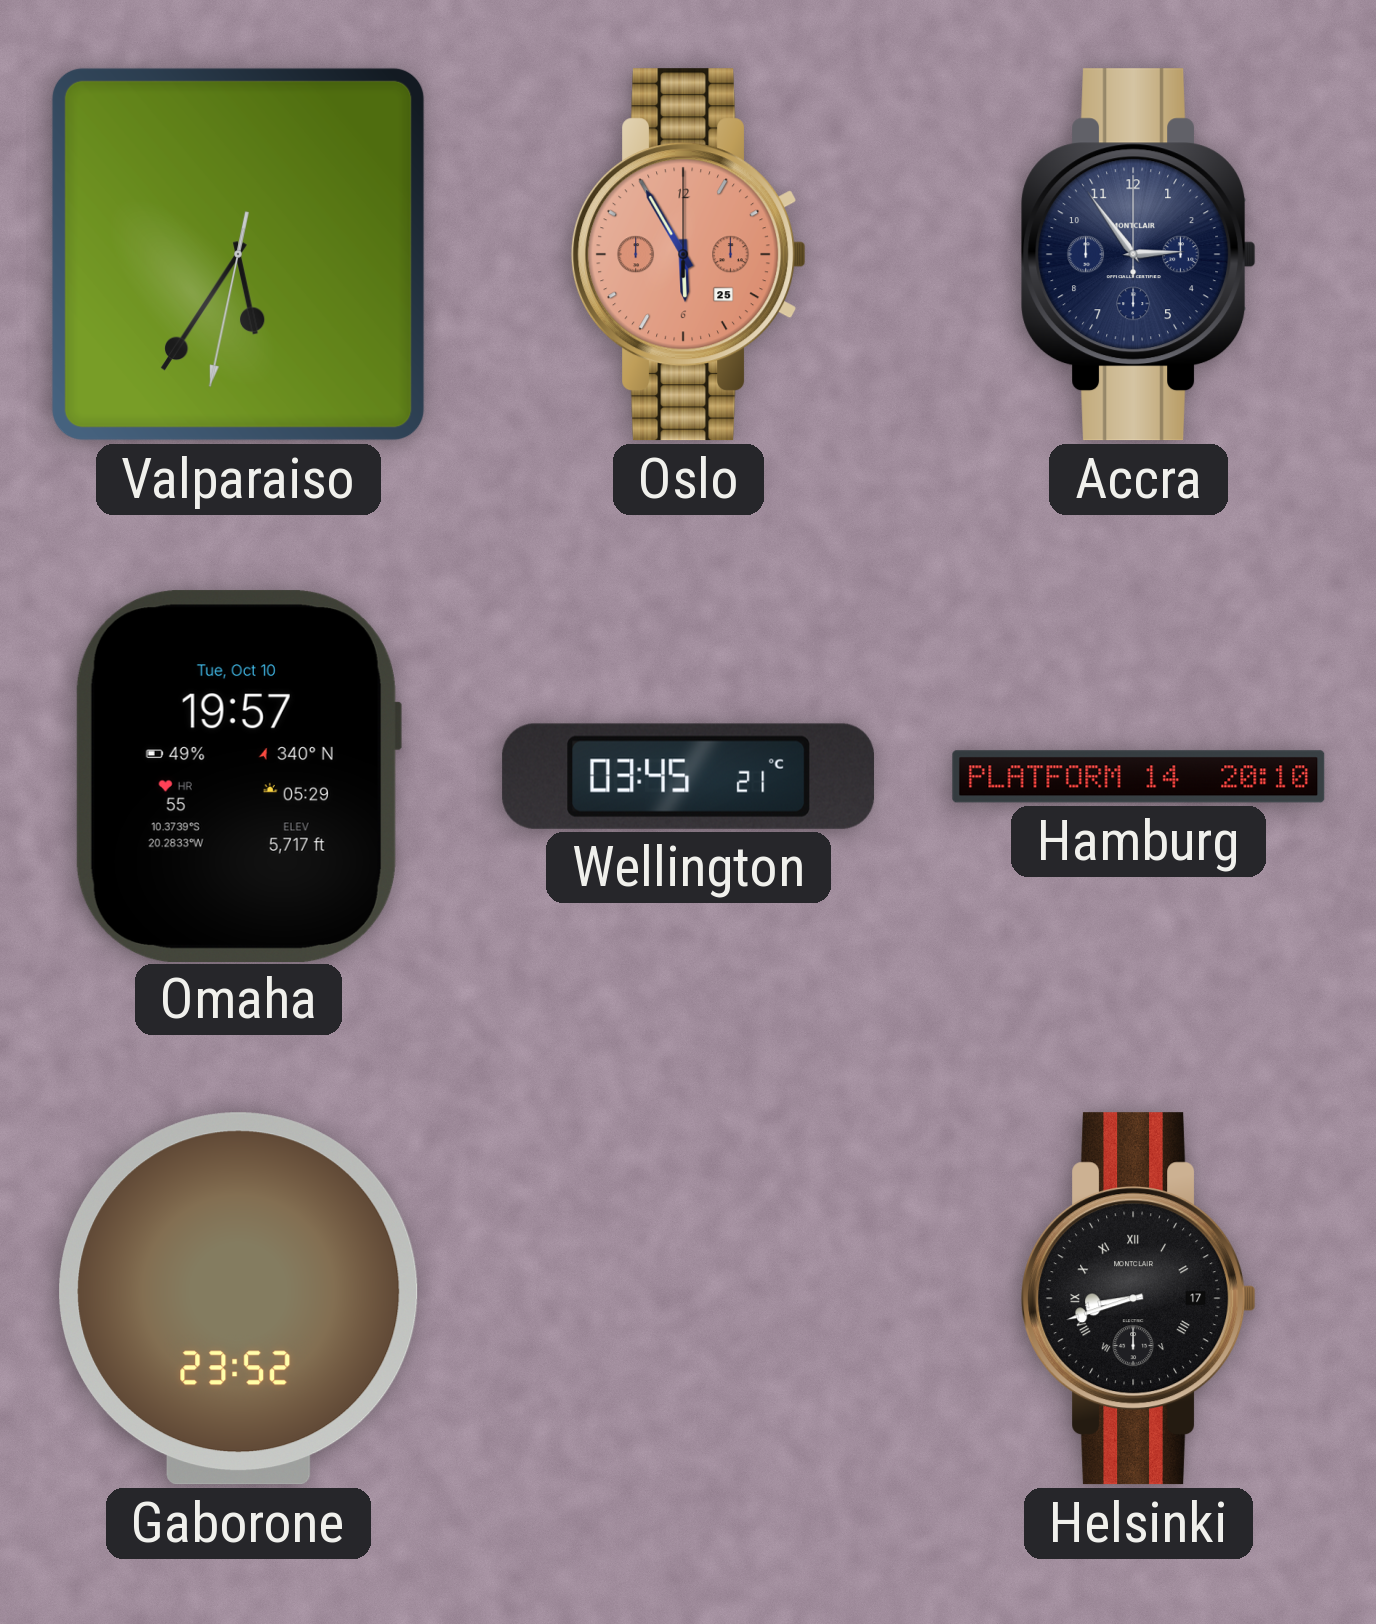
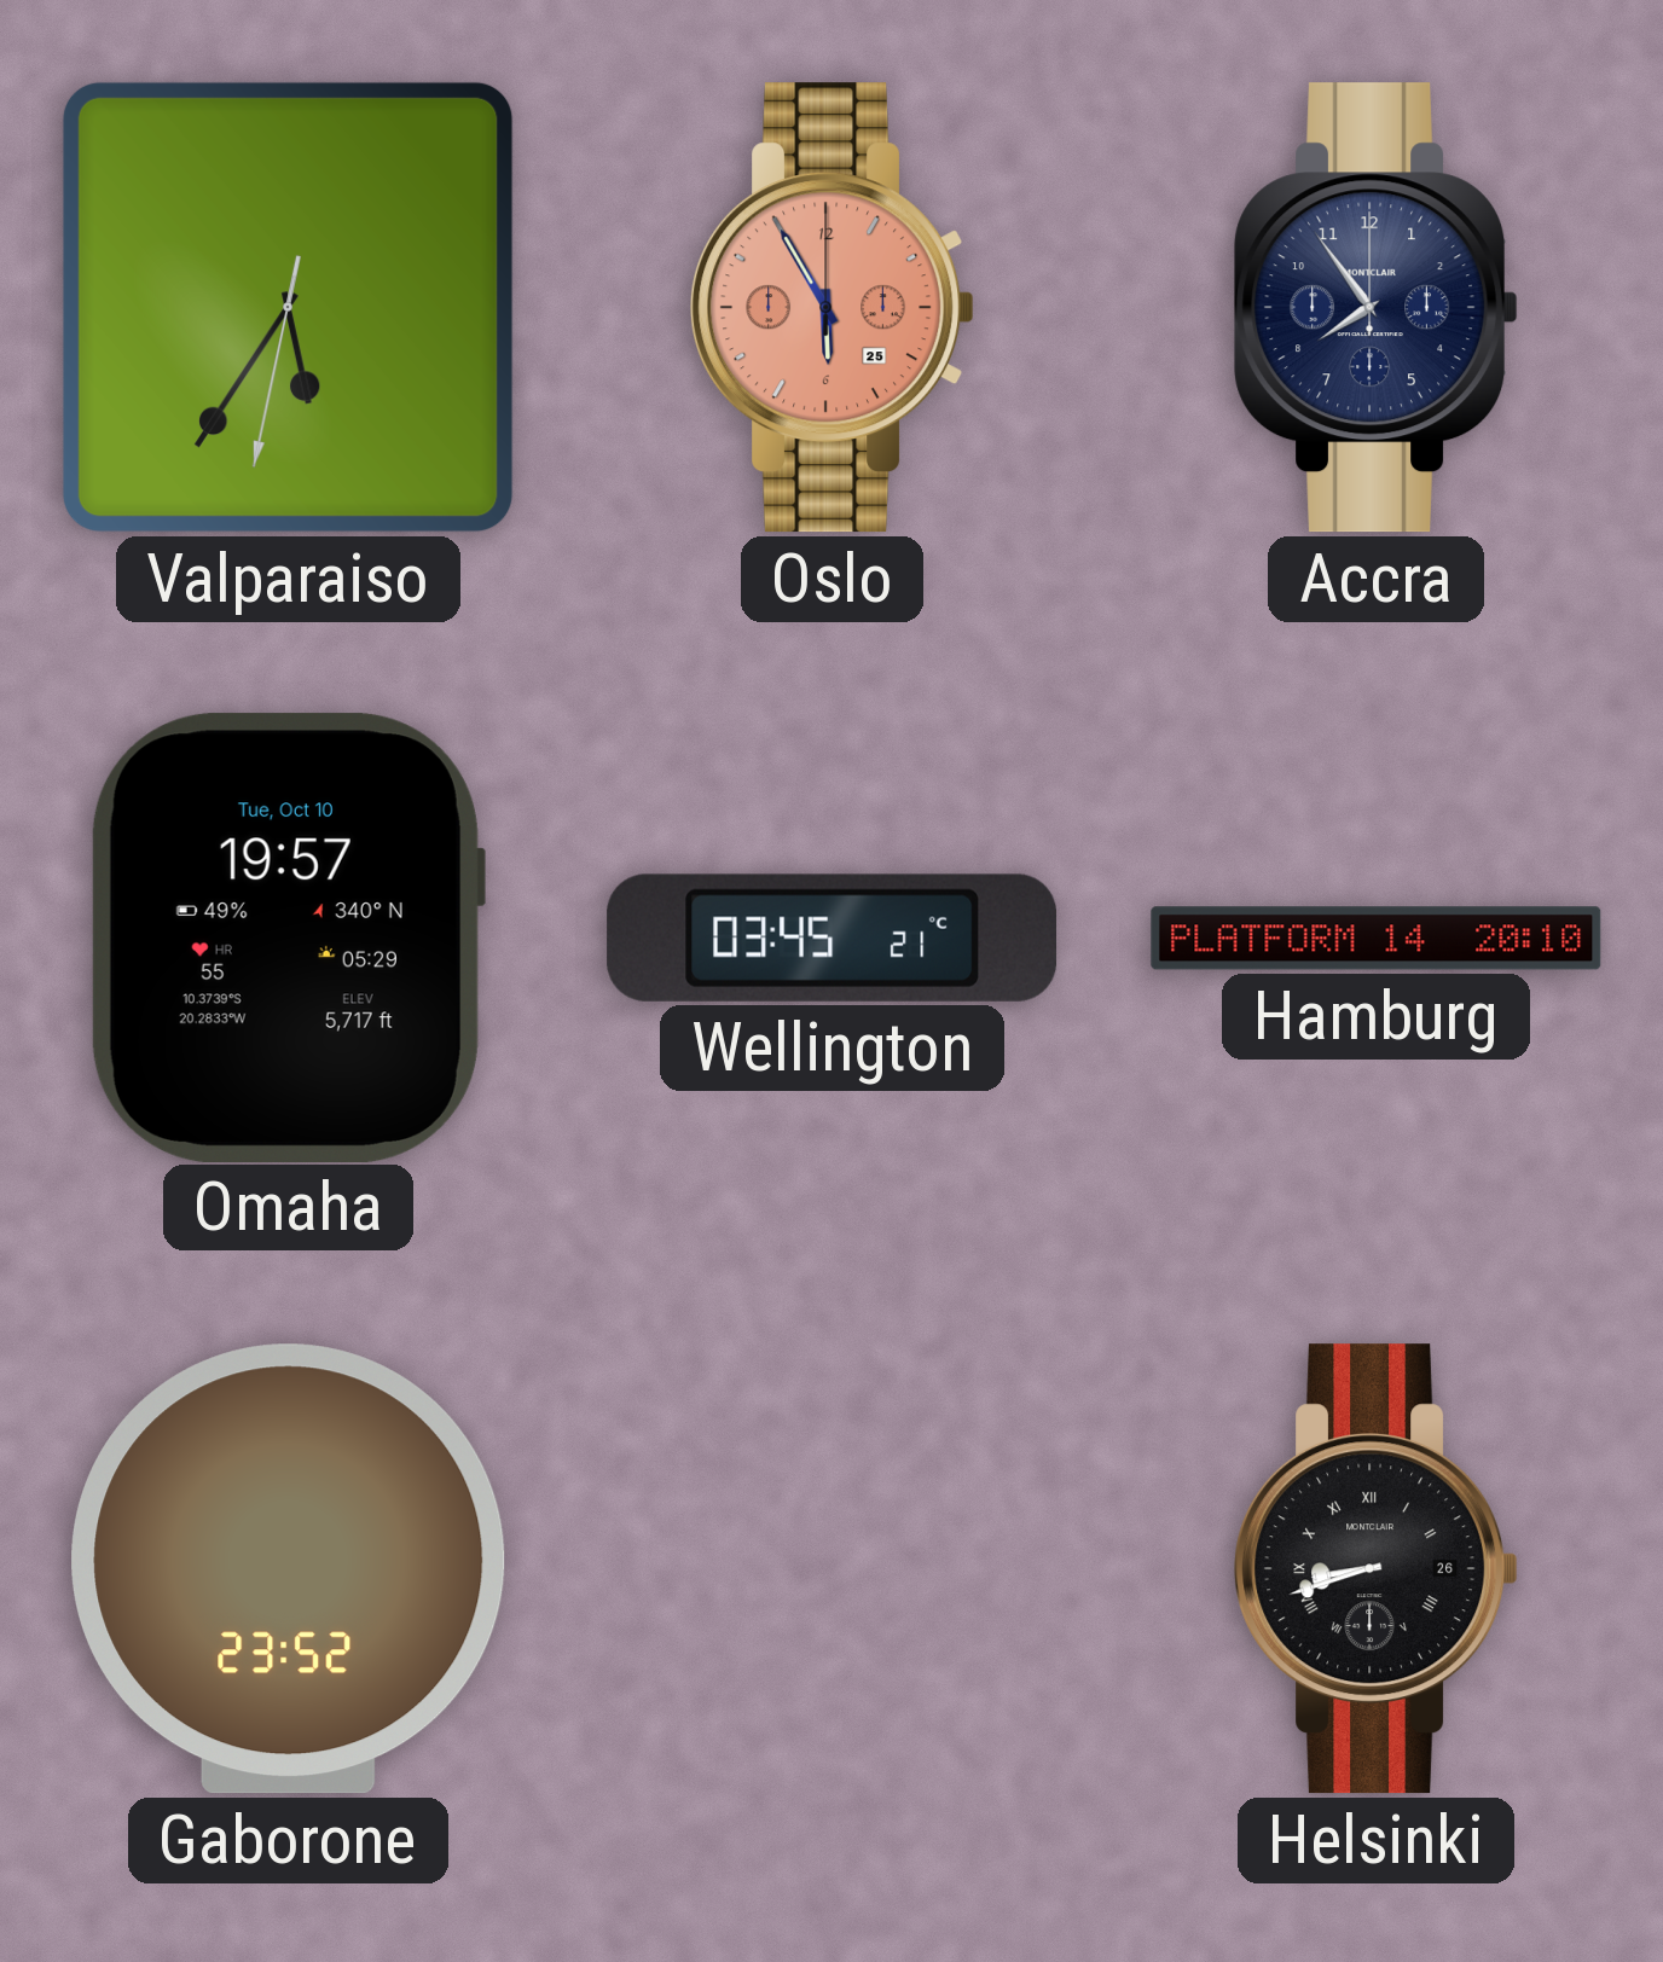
Accra: 2:54 -> 7:54 (1377, 308)
Helsinki date: 17 -> 26 (1377, 1569)
